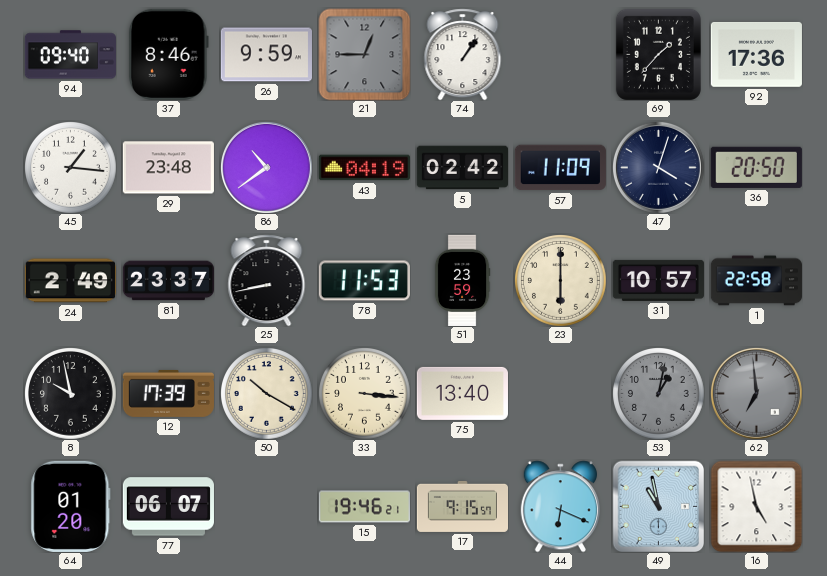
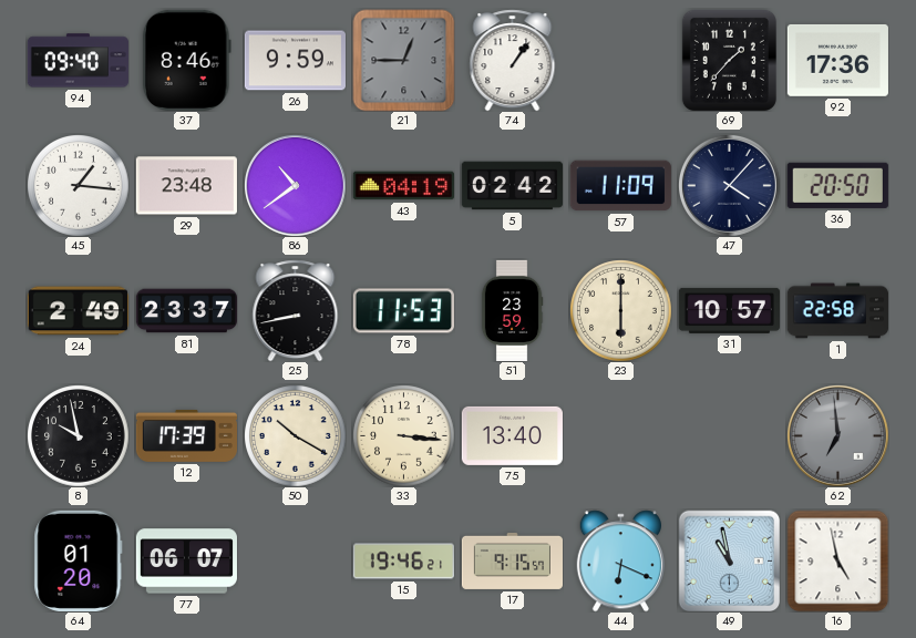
47: 4:03 -> 4:07 (729, 185)
53: 1:02 -> none (659, 394)
